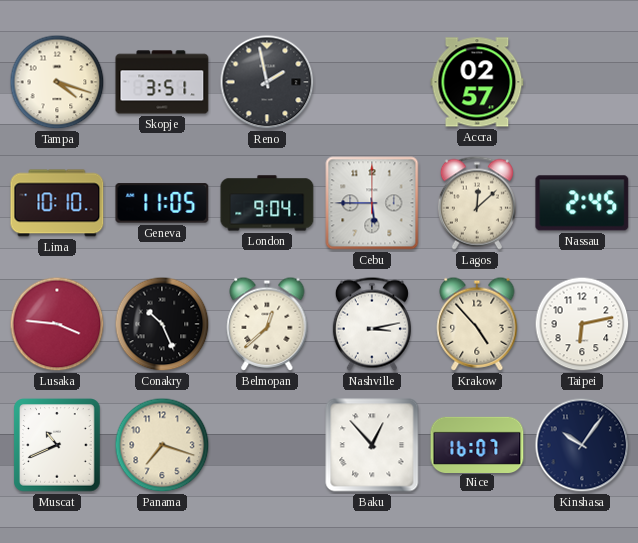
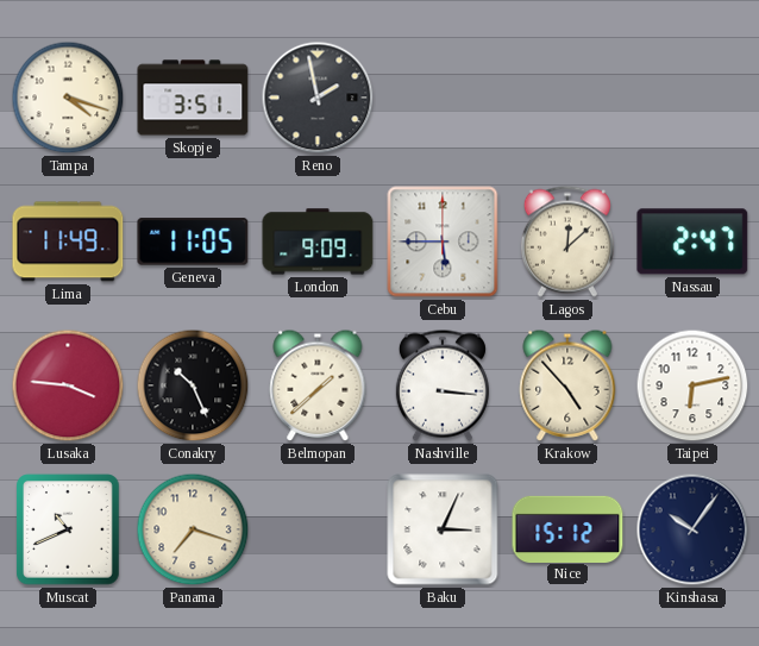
Accra: 02:57 -> none (477, 82)
Lima: 10:10 -> 11:49 (68, 242)
London: 9:04 -> 9:09 (318, 242)
Nassau: 2:45 -> 2:47 (692, 242)
Belmopan: 12:38 -> 1:38 (318, 385)
Nashville: 3:13 -> 3:16 (443, 385)
Baku: 12:53 -> 3:04 (443, 529)
Nice: 16:07 -> 15:12 (567, 528)
